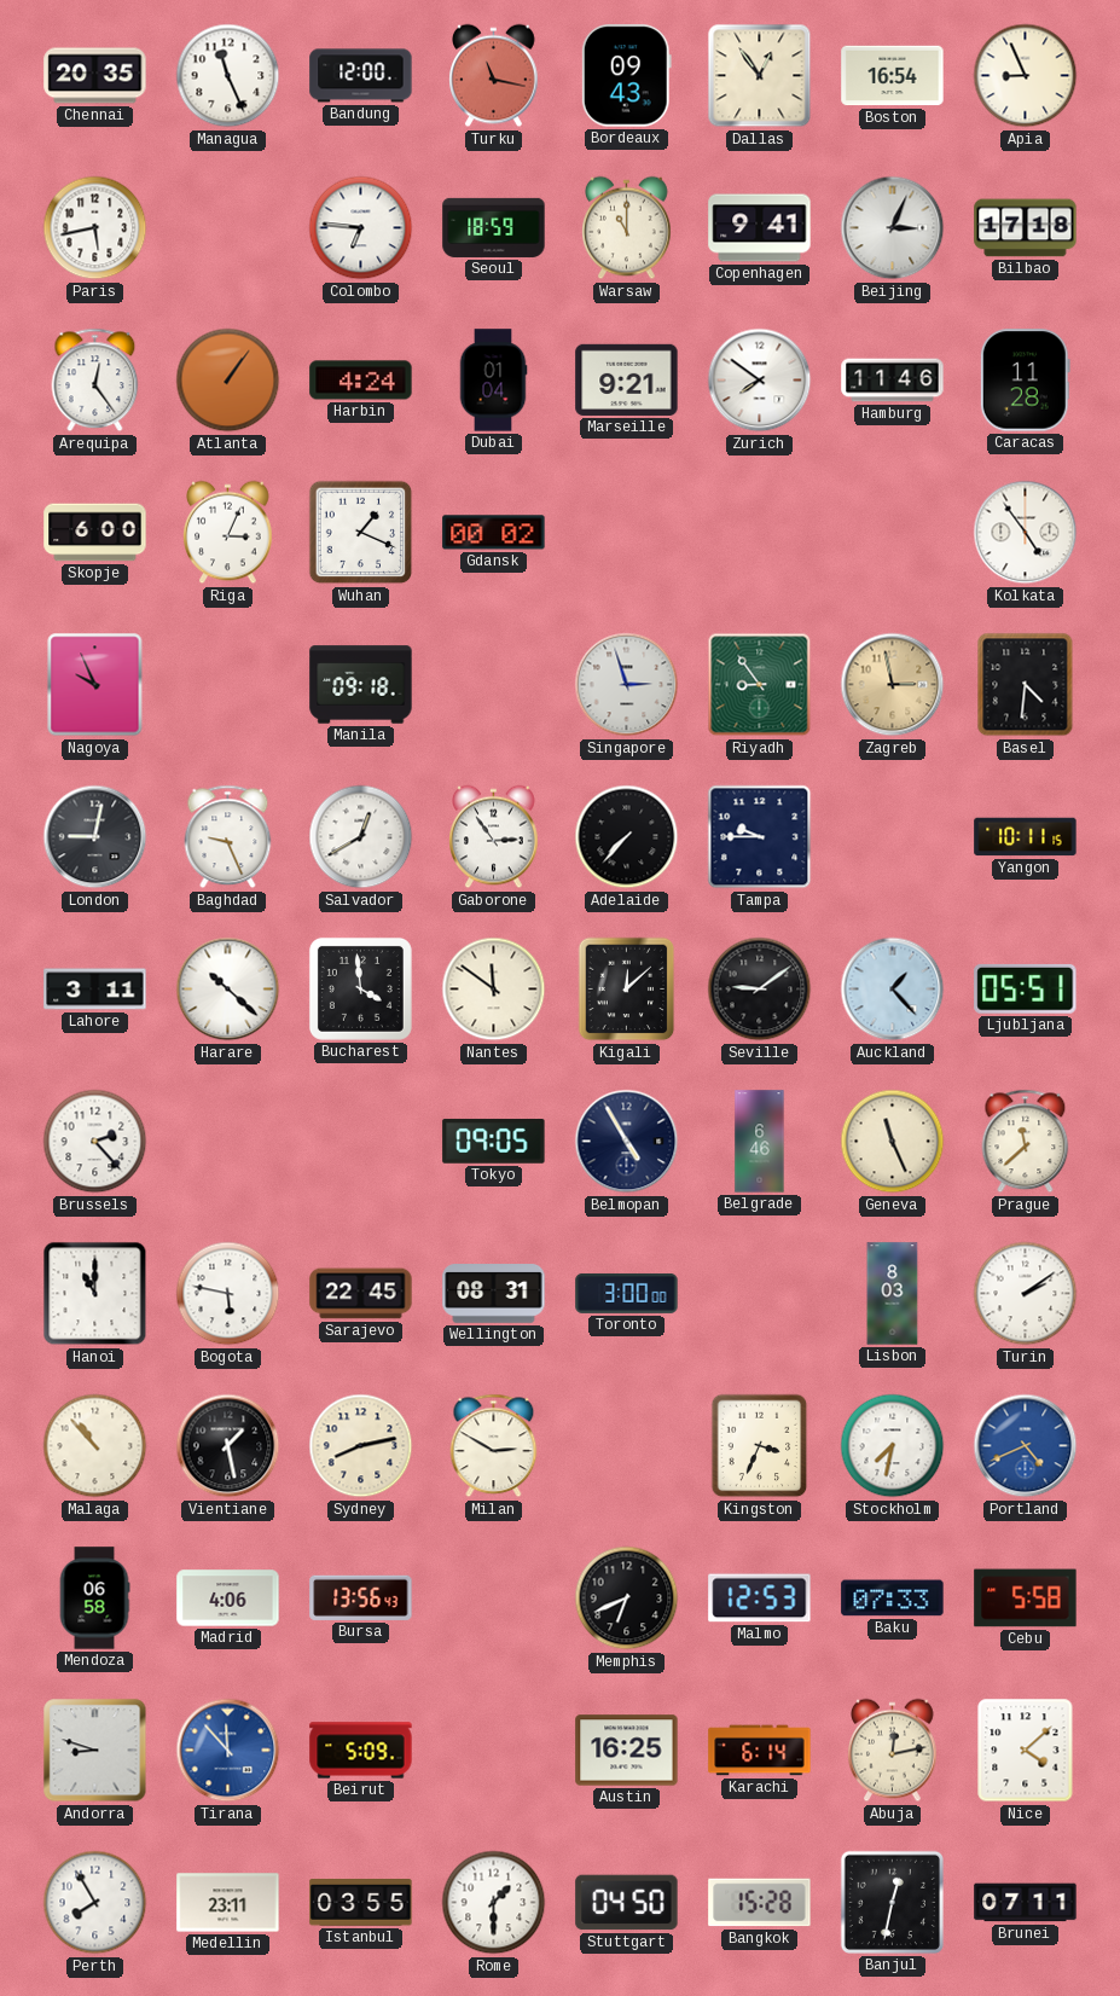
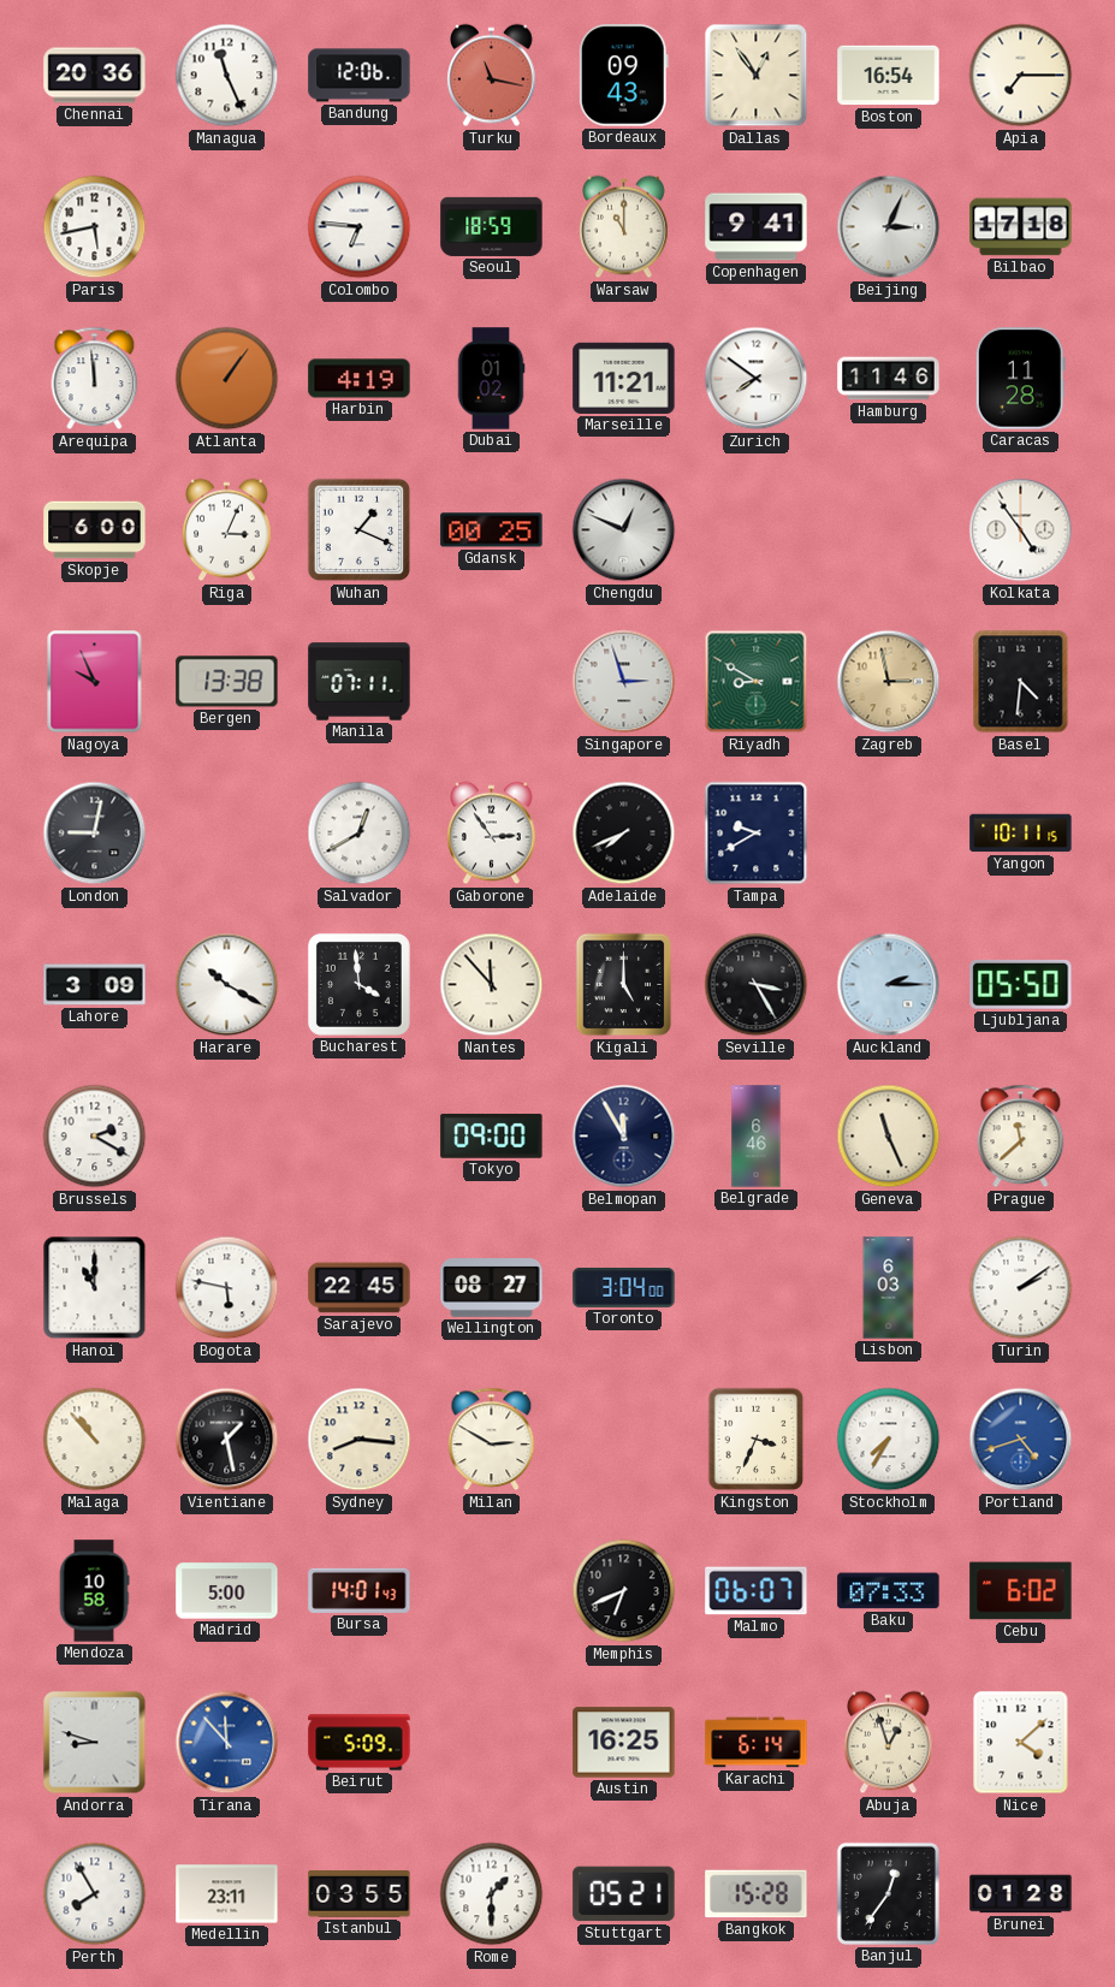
Chennai: 20:35 -> 20:36 (95, 76)
Bandung: 12:00 -> 12:06 (360, 76)
Apia: 8:56 -> 7:15 (1021, 76)
Arequipa: 12:24 -> 11:59 (95, 379)
Harbin: 4:24 -> 4:19 (360, 379)
Dubai: 01:04 -> 01:02 (491, 379)
Marseille: 9:21 -> 11:21 (624, 378)
Gdansk: 00:02 -> 00:25 (492, 530)
Chengdu: none -> 12:49 (624, 530)
Bergen: none -> 13:38 (227, 682)
Manila: 09:18 -> 07:11 (360, 682)
Riyadh: 8:54 -> 8:50 (757, 682)
Baghdad: 9:26 -> none (228, 837)
Adelaide: 7:37 -> 7:41 (624, 834)
Tampa: 9:45 -> 9:40 (757, 834)
Lahore: 3:11 -> 3:09 (95, 985)
Harare: 10:22 -> 10:20 (227, 985)
Nantes: 11:51 -> 11:53 (492, 985)
Kigali: 12:08 -> 5:00 (624, 985)
Seville: 9:09 -> 3:25 (757, 985)
Auckland: 1:23 -> 2:15 (889, 985)
Ljubljana: 05:51 -> 05:50 (1021, 984)
Brussels: 2:23 -> 2:20 (95, 1137)
Tokyo: 09:05 -> 09:00 (492, 1137)
Belmopan: 4:55 -> 11:55 (624, 1137)
Wellington: 08:31 -> 08:27 (492, 1288)
Toronto: 3:00 -> 3:04 (624, 1287)
Lisbon: 8:03 -> 6:03 (889, 1288)
Sydney: 8:13 -> 8:16 (360, 1440)
Stockholm: 7:32 -> 7:35 (889, 1440)
Portland: 4:41 -> 4:42 (1021, 1440)
Mendoza: 06:58 -> 10:58 (94, 1591)
Madrid: 4:06 -> 5:00 (227, 1591)
Bursa: 13:56 -> 14:01 (360, 1590)
Malmo: 12:53 -> 06:07 (757, 1591)
Cebu: 5:58 -> 6:02 (1021, 1591)
Abuja: 12:13 -> 12:57 (889, 1743)
Stuttgart: 04:50 -> 05:21 (624, 1894)
Banjul: 12:32 -> 12:36 (888, 1893)
Brunei: 07:11 -> 01:28 (1021, 1894)
